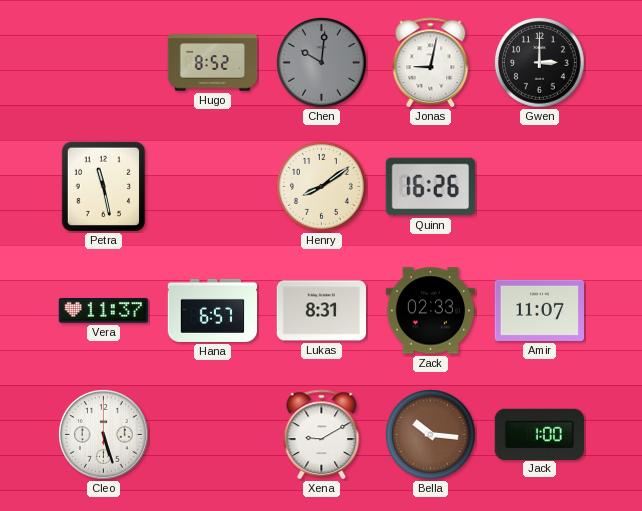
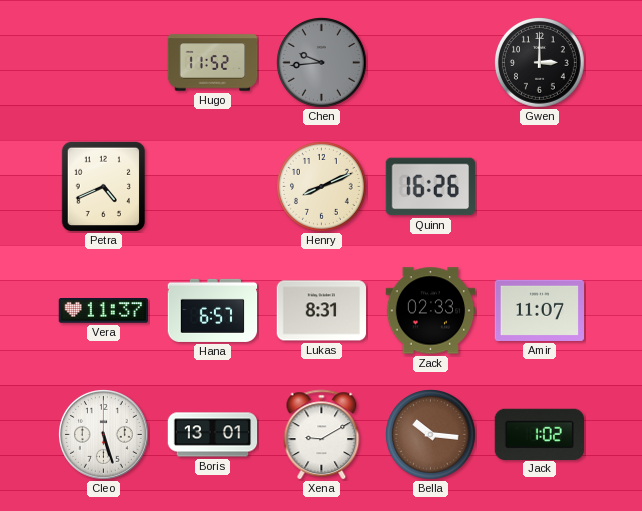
Hugo: 8:52 -> 11:52 (213, 63)
Chen: 10:01 -> 9:44 (322, 63)
Jonas: 9:02 -> none (431, 63)
Petra: 11:28 -> 4:41 (104, 187)
Henry: 8:09 -> 8:11 (322, 187)
Boris: none -> 13:01 (213, 435)
Jack: 1:00 -> 1:02 (539, 434)
